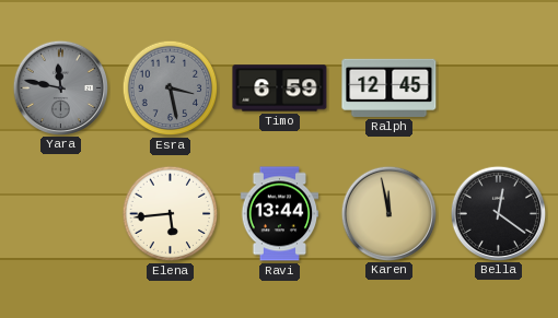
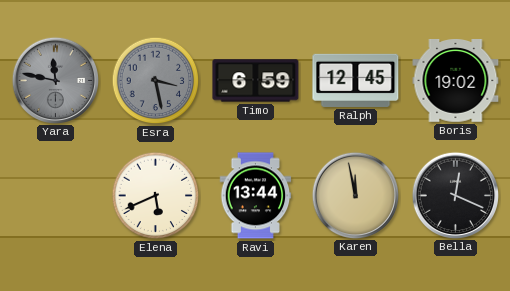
Boris: none -> 19:02 (456, 81)
Elena: 5:44 -> 5:41 (156, 196)
Bella: 12:21 -> 12:19 (455, 195)
